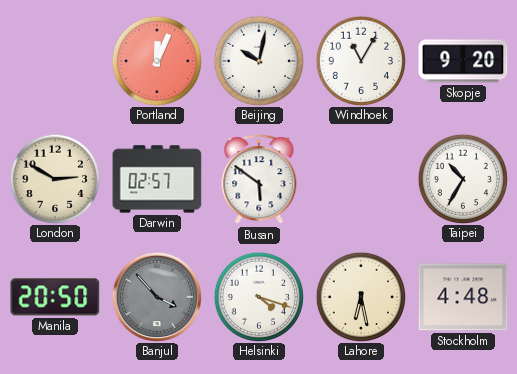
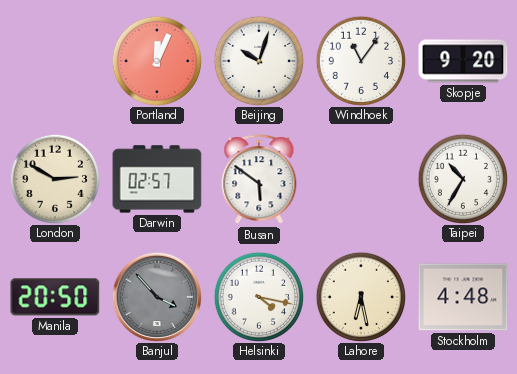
Beijing: 10:02 -> 10:03 (258, 60)
Windhoek: 11:05 -> 11:06 (360, 60)
Helsinki: 4:18 -> 4:17 (258, 296)
